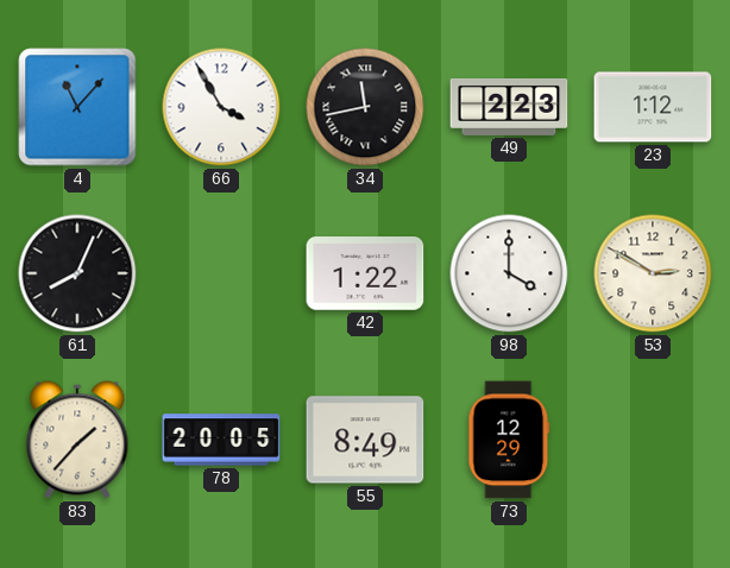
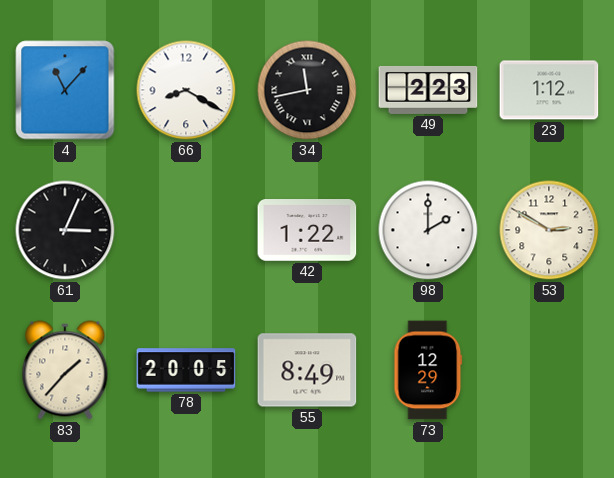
66: 3:55 -> 8:20 (186, 90)
61: 8:04 -> 3:04 (65, 230)
98: 4:00 -> 2:00 (428, 230)
